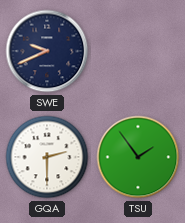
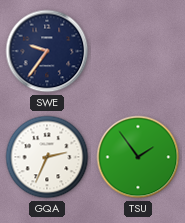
SWE: 9:41 -> 9:36 (47, 51)
GQA: 2:30 -> 2:34 (47, 157)
